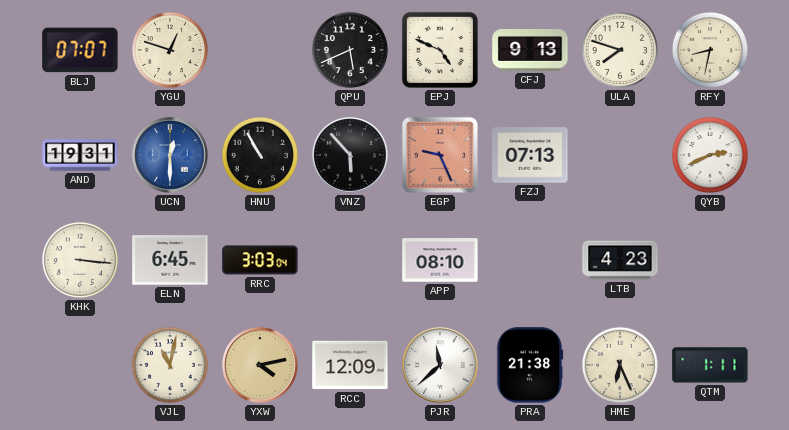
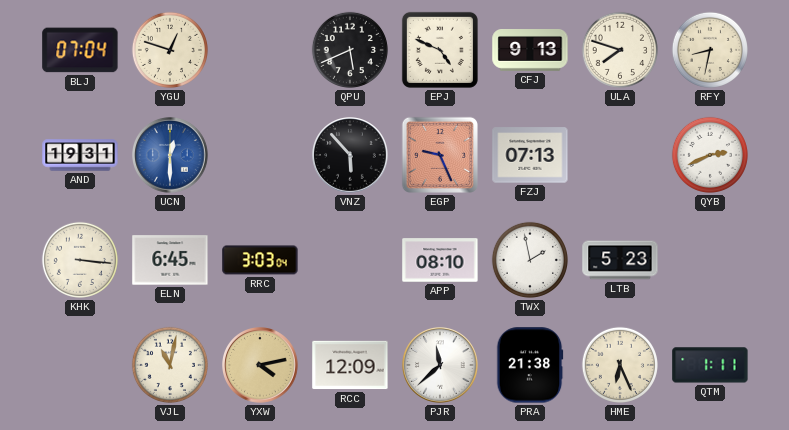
BLJ: 07:07 -> 07:04 (80, 50)
HNU: 10:55 -> none (260, 155)
TWX: none -> 1:58 (530, 260)
LTB: 4:23 -> 5:23 (620, 260)
